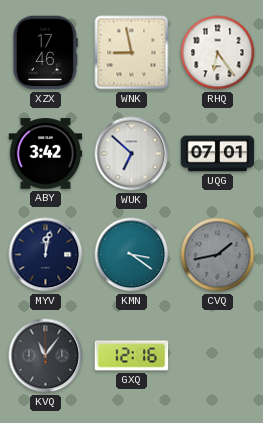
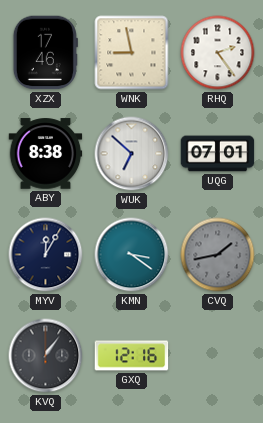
RHQ: 6:24 -> 2:24 (218, 53)
ABY: 3:42 -> 8:38 (46, 154)
MYV: 12:02 -> 12:05 (46, 255)
KVQ: 11:06 -> 1:06 (46, 356)
